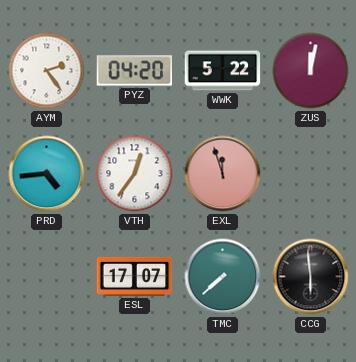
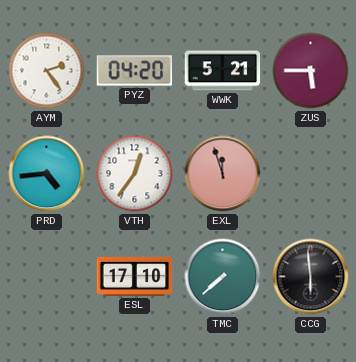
WWK: 5:22 -> 5:21 (223, 71)
ZUS: 12:02 -> 5:45 (311, 71)
ESL: 17:07 -> 17:10 (135, 276)
